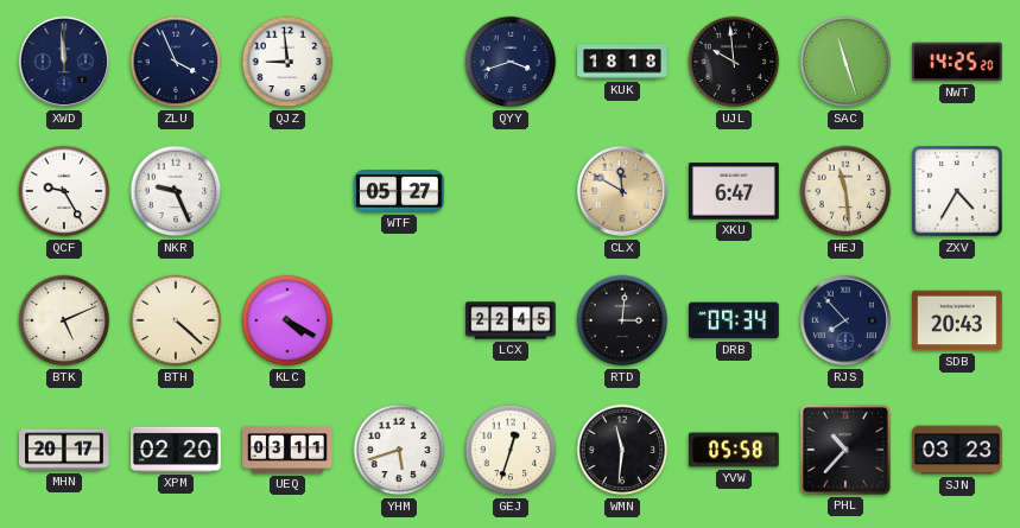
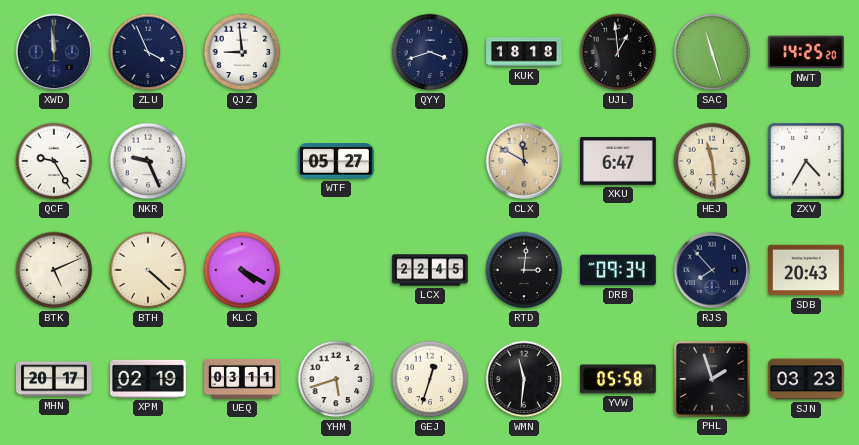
UJL: 9:59 -> 12:59 (618, 52)
XPM: 02:20 -> 02:19 (148, 379)
PHL: 10:37 -> 1:57 (713, 380)
